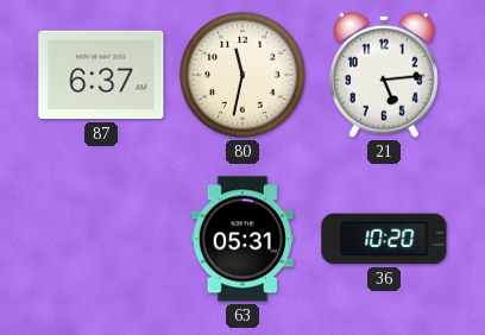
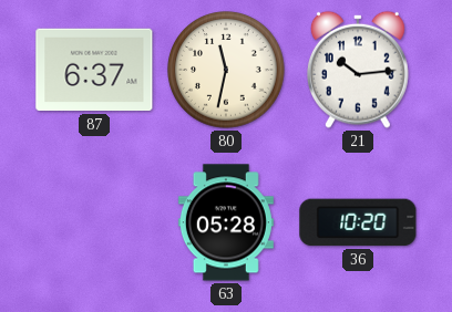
21: 5:14 -> 10:14 (358, 70)
63: 05:31 -> 05:28 (226, 222)
